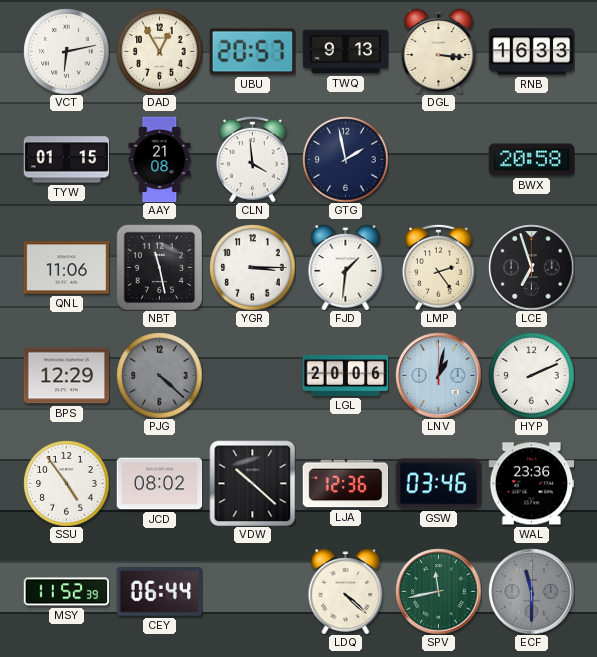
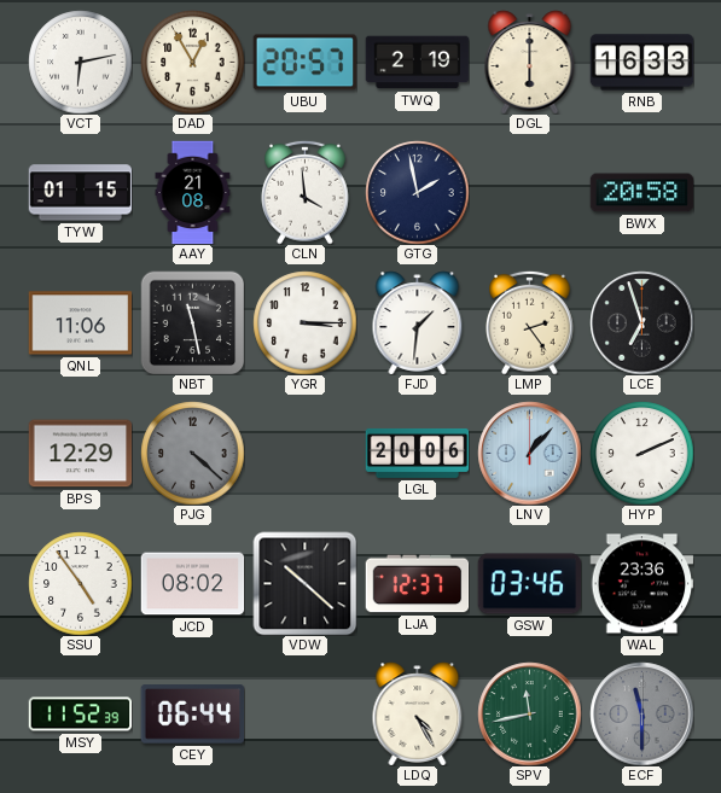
TWQ: 9:13 -> 2:19 (417, 63)
DGL: 3:16 -> 6:00 (530, 62)
LNV: 1:02 -> 1:07 (529, 453)
LJA: 12:36 -> 12:37 (417, 584)
LDQ: 4:22 -> 4:25 (418, 713)
